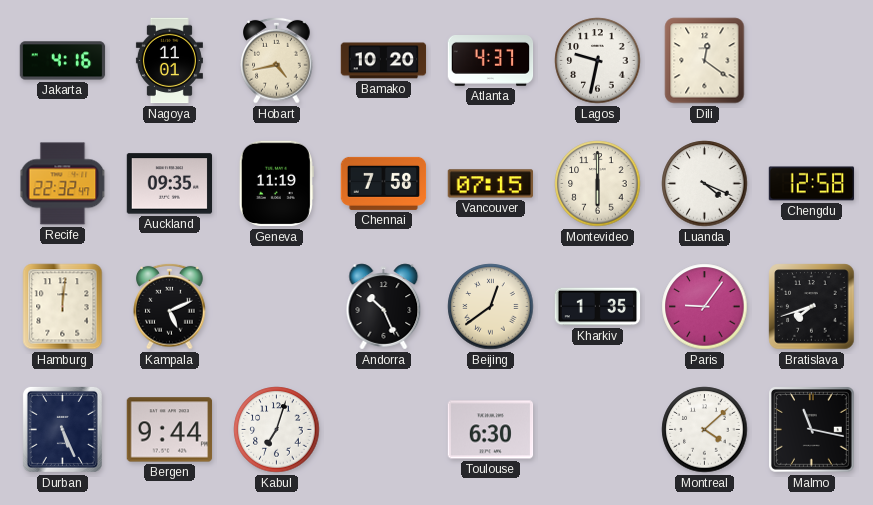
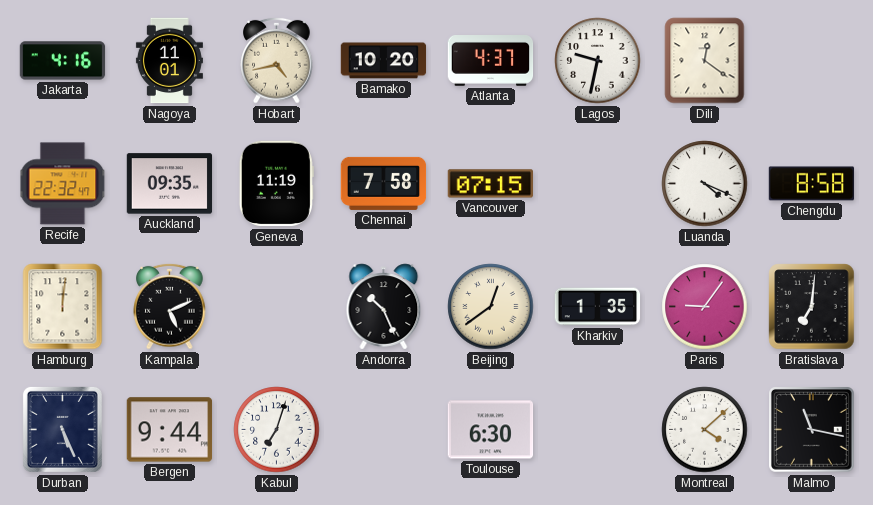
Montevideo: 6:00 -> none (598, 184)
Chengdu: 12:58 -> 8:58 (812, 184)
Bratislava: 7:42 -> 7:01 (812, 307)
